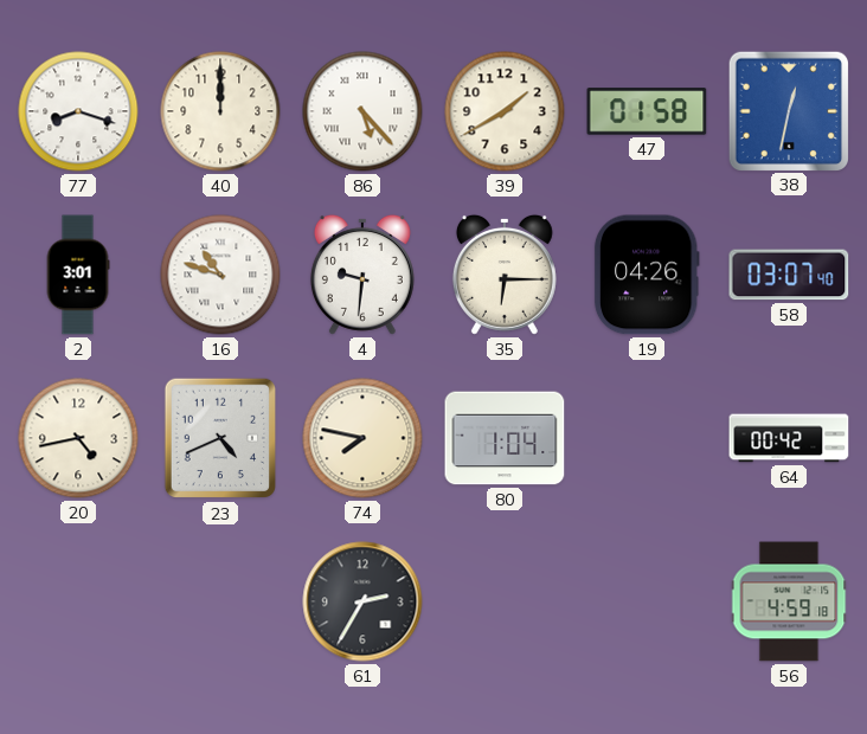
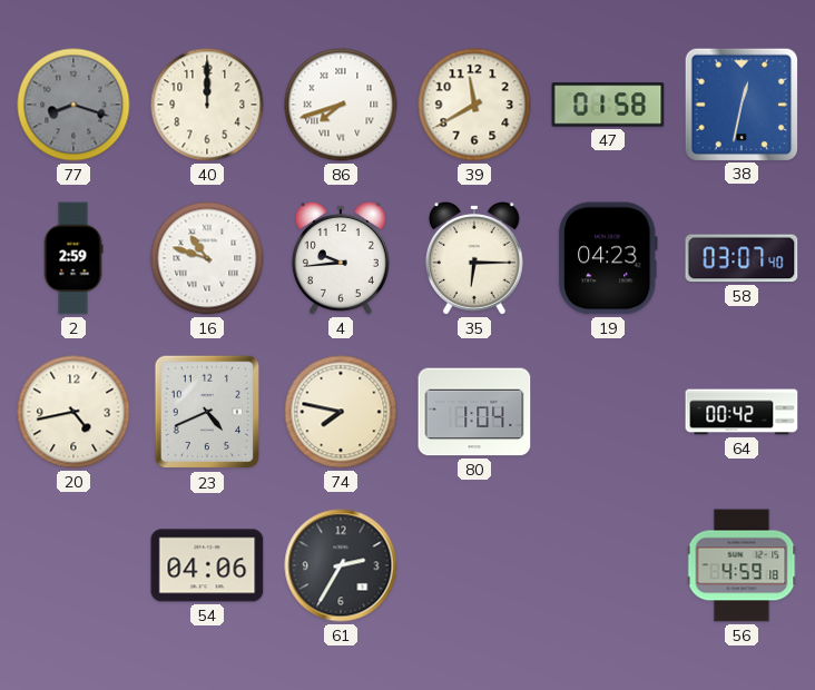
77 dial: white -> grey (73, 105)
86: 5:23 -> 7:42 (341, 105)
39: 1:40 -> 11:40 (474, 105)
2: 3:01 -> 2:59 (73, 258)
4: 9:31 -> 9:44 (341, 258)
19: 04:26 -> 04:23 (608, 258)
54: none -> 04:06 (207, 565)
